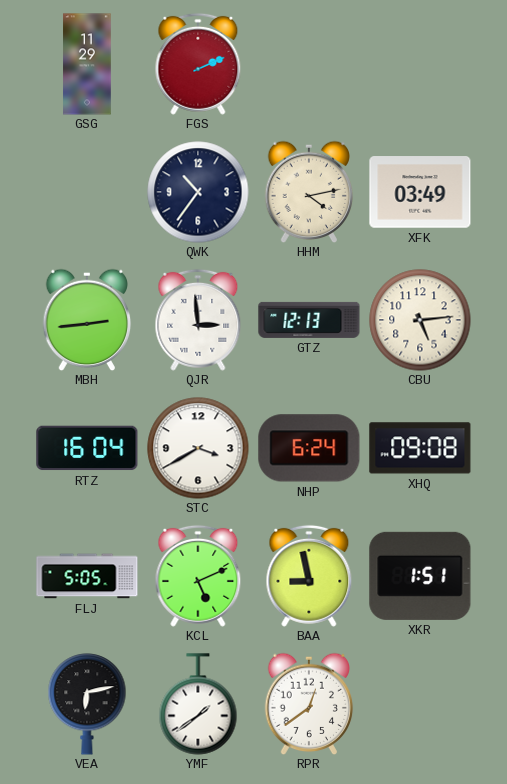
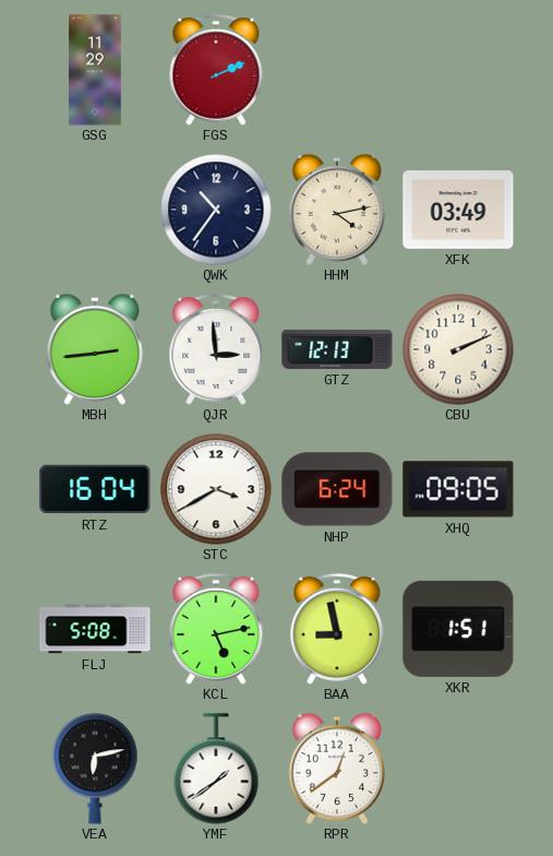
CBU: 5:14 -> 2:11 (458, 349)
XHQ: 09:08 -> 09:05 (458, 489)
FLJ: 5:05 -> 5:08 (95, 629)
KCL: 5:11 -> 5:13 (216, 629)
